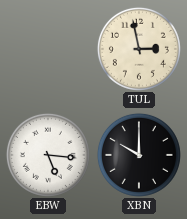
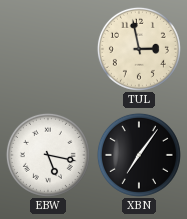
EBW: 5:16 -> 5:17 (48, 155)
XBN: 10:00 -> 7:06 (139, 155)
